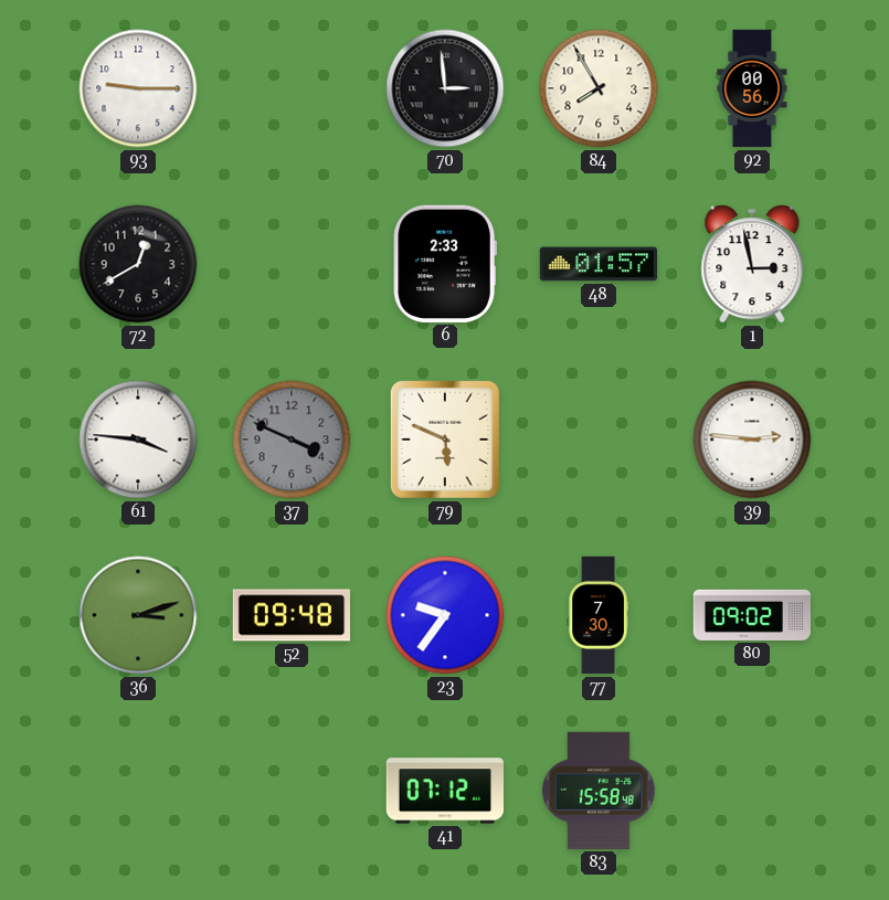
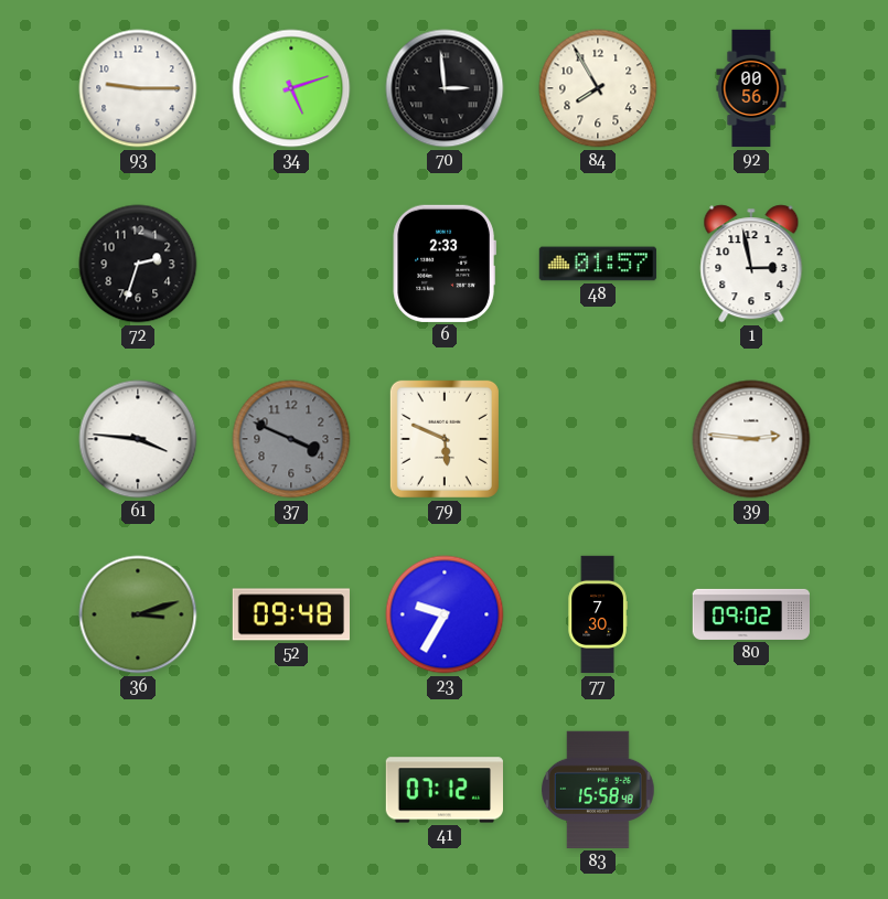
34: none -> 5:12 (291, 88)
72: 12:40 -> 2:33 (138, 264)
23: 9:36 -> 9:35 (445, 614)
